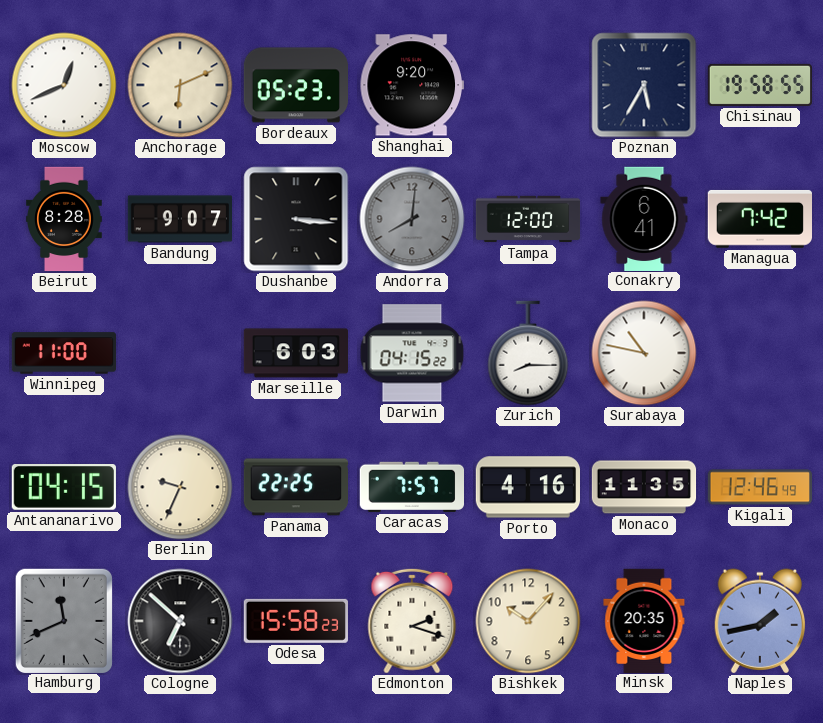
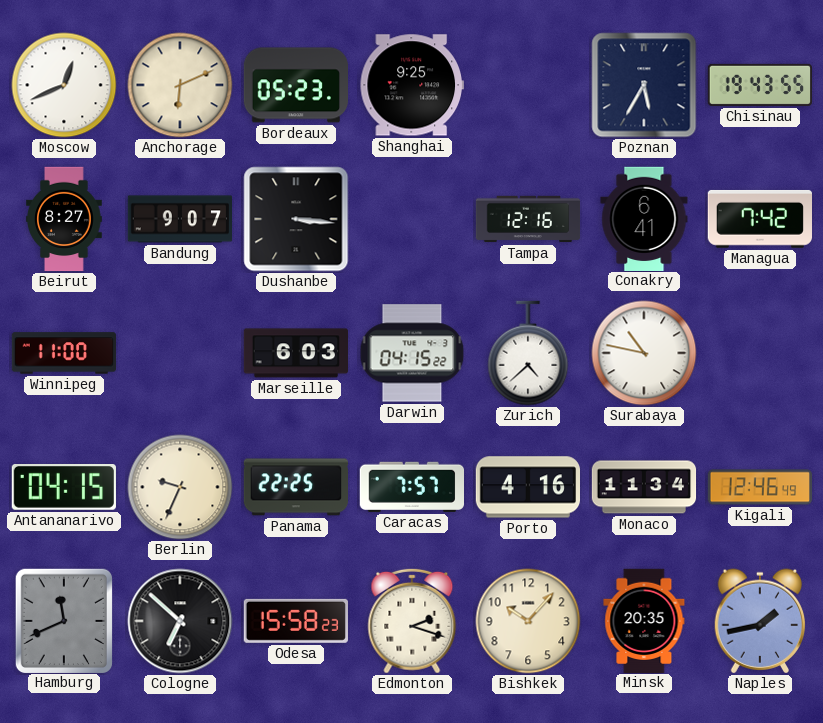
Shanghai: 9:20 -> 9:25 (412, 85)
Chisinau: 19:58 -> 19:43 (759, 85)
Beirut: 8:28 -> 8:27 (64, 219)
Andorra: 8:01 -> none (412, 219)
Tampa: 12:00 -> 12:16 (528, 219)
Zurich: 8:15 -> 4:38 (528, 353)
Monaco: 11:35 -> 11:34 (644, 487)
